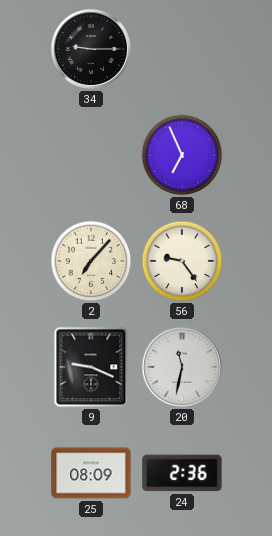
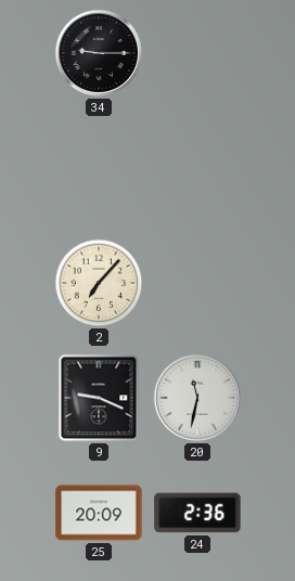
68: 6:56 -> none (182, 155)
56: 9:24 -> none (182, 261)
25: 08:09 -> 20:09 (99, 513)
